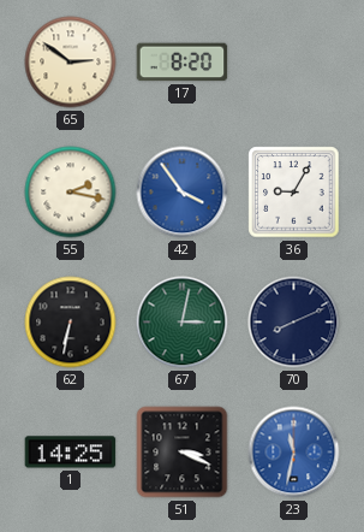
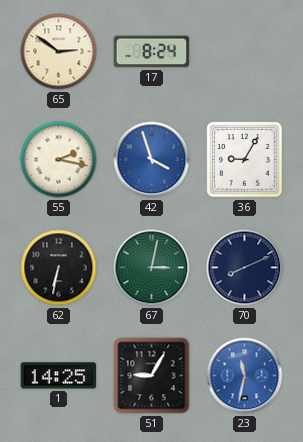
17: 8:20 -> 8:24 (152, 52)
42: 3:54 -> 3:57 (152, 160)
51: 3:19 -> 9:05 (152, 376)
